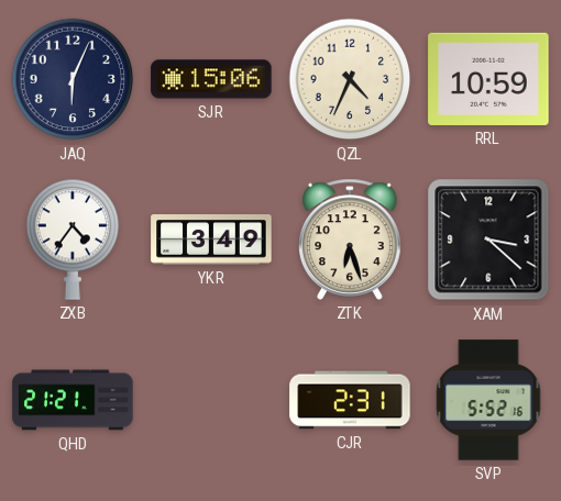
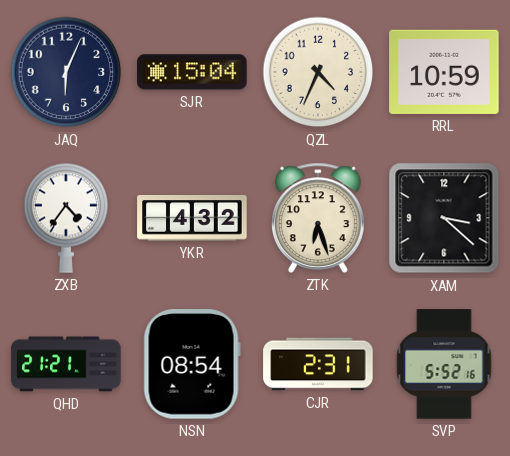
SJR: 15:06 -> 15:04 (192, 72)
YKR: 3:49 -> 4:32 (192, 218)
NSN: none -> 08:54 (192, 364)
